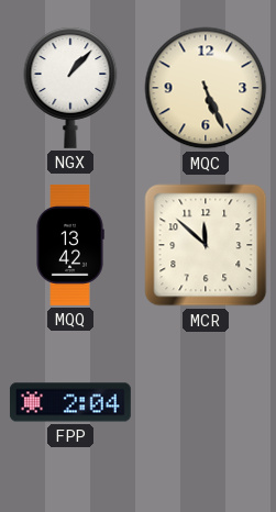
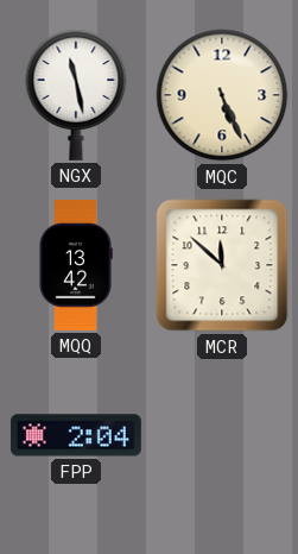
NGX: 1:07 -> 11:28 (76, 95)
